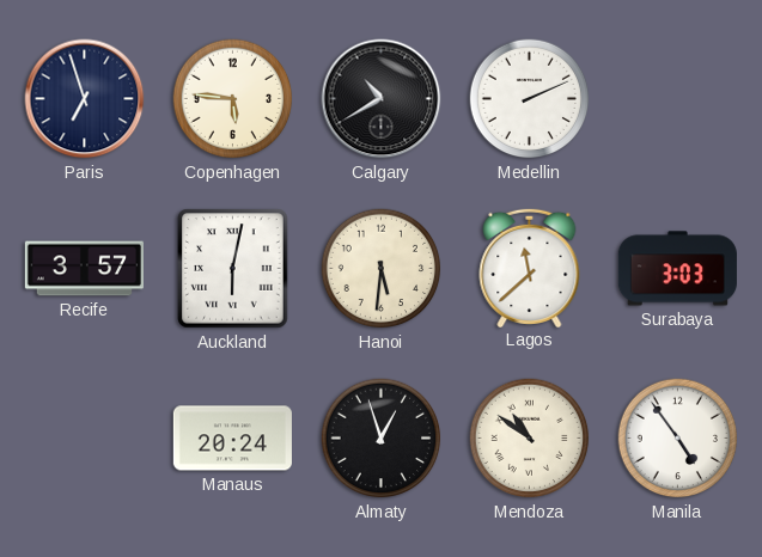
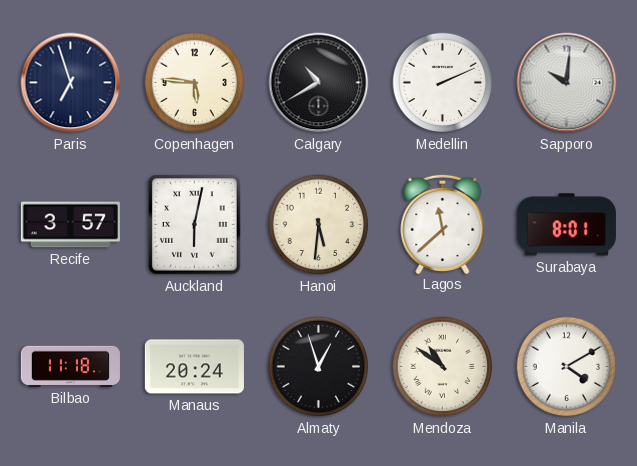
Sapporo: none -> 10:01 (567, 83)
Surabaya: 3:03 -> 8:01 (566, 225)
Bilbao: none -> 11:18 (70, 366)
Manila: 4:54 -> 4:10 (567, 367)
